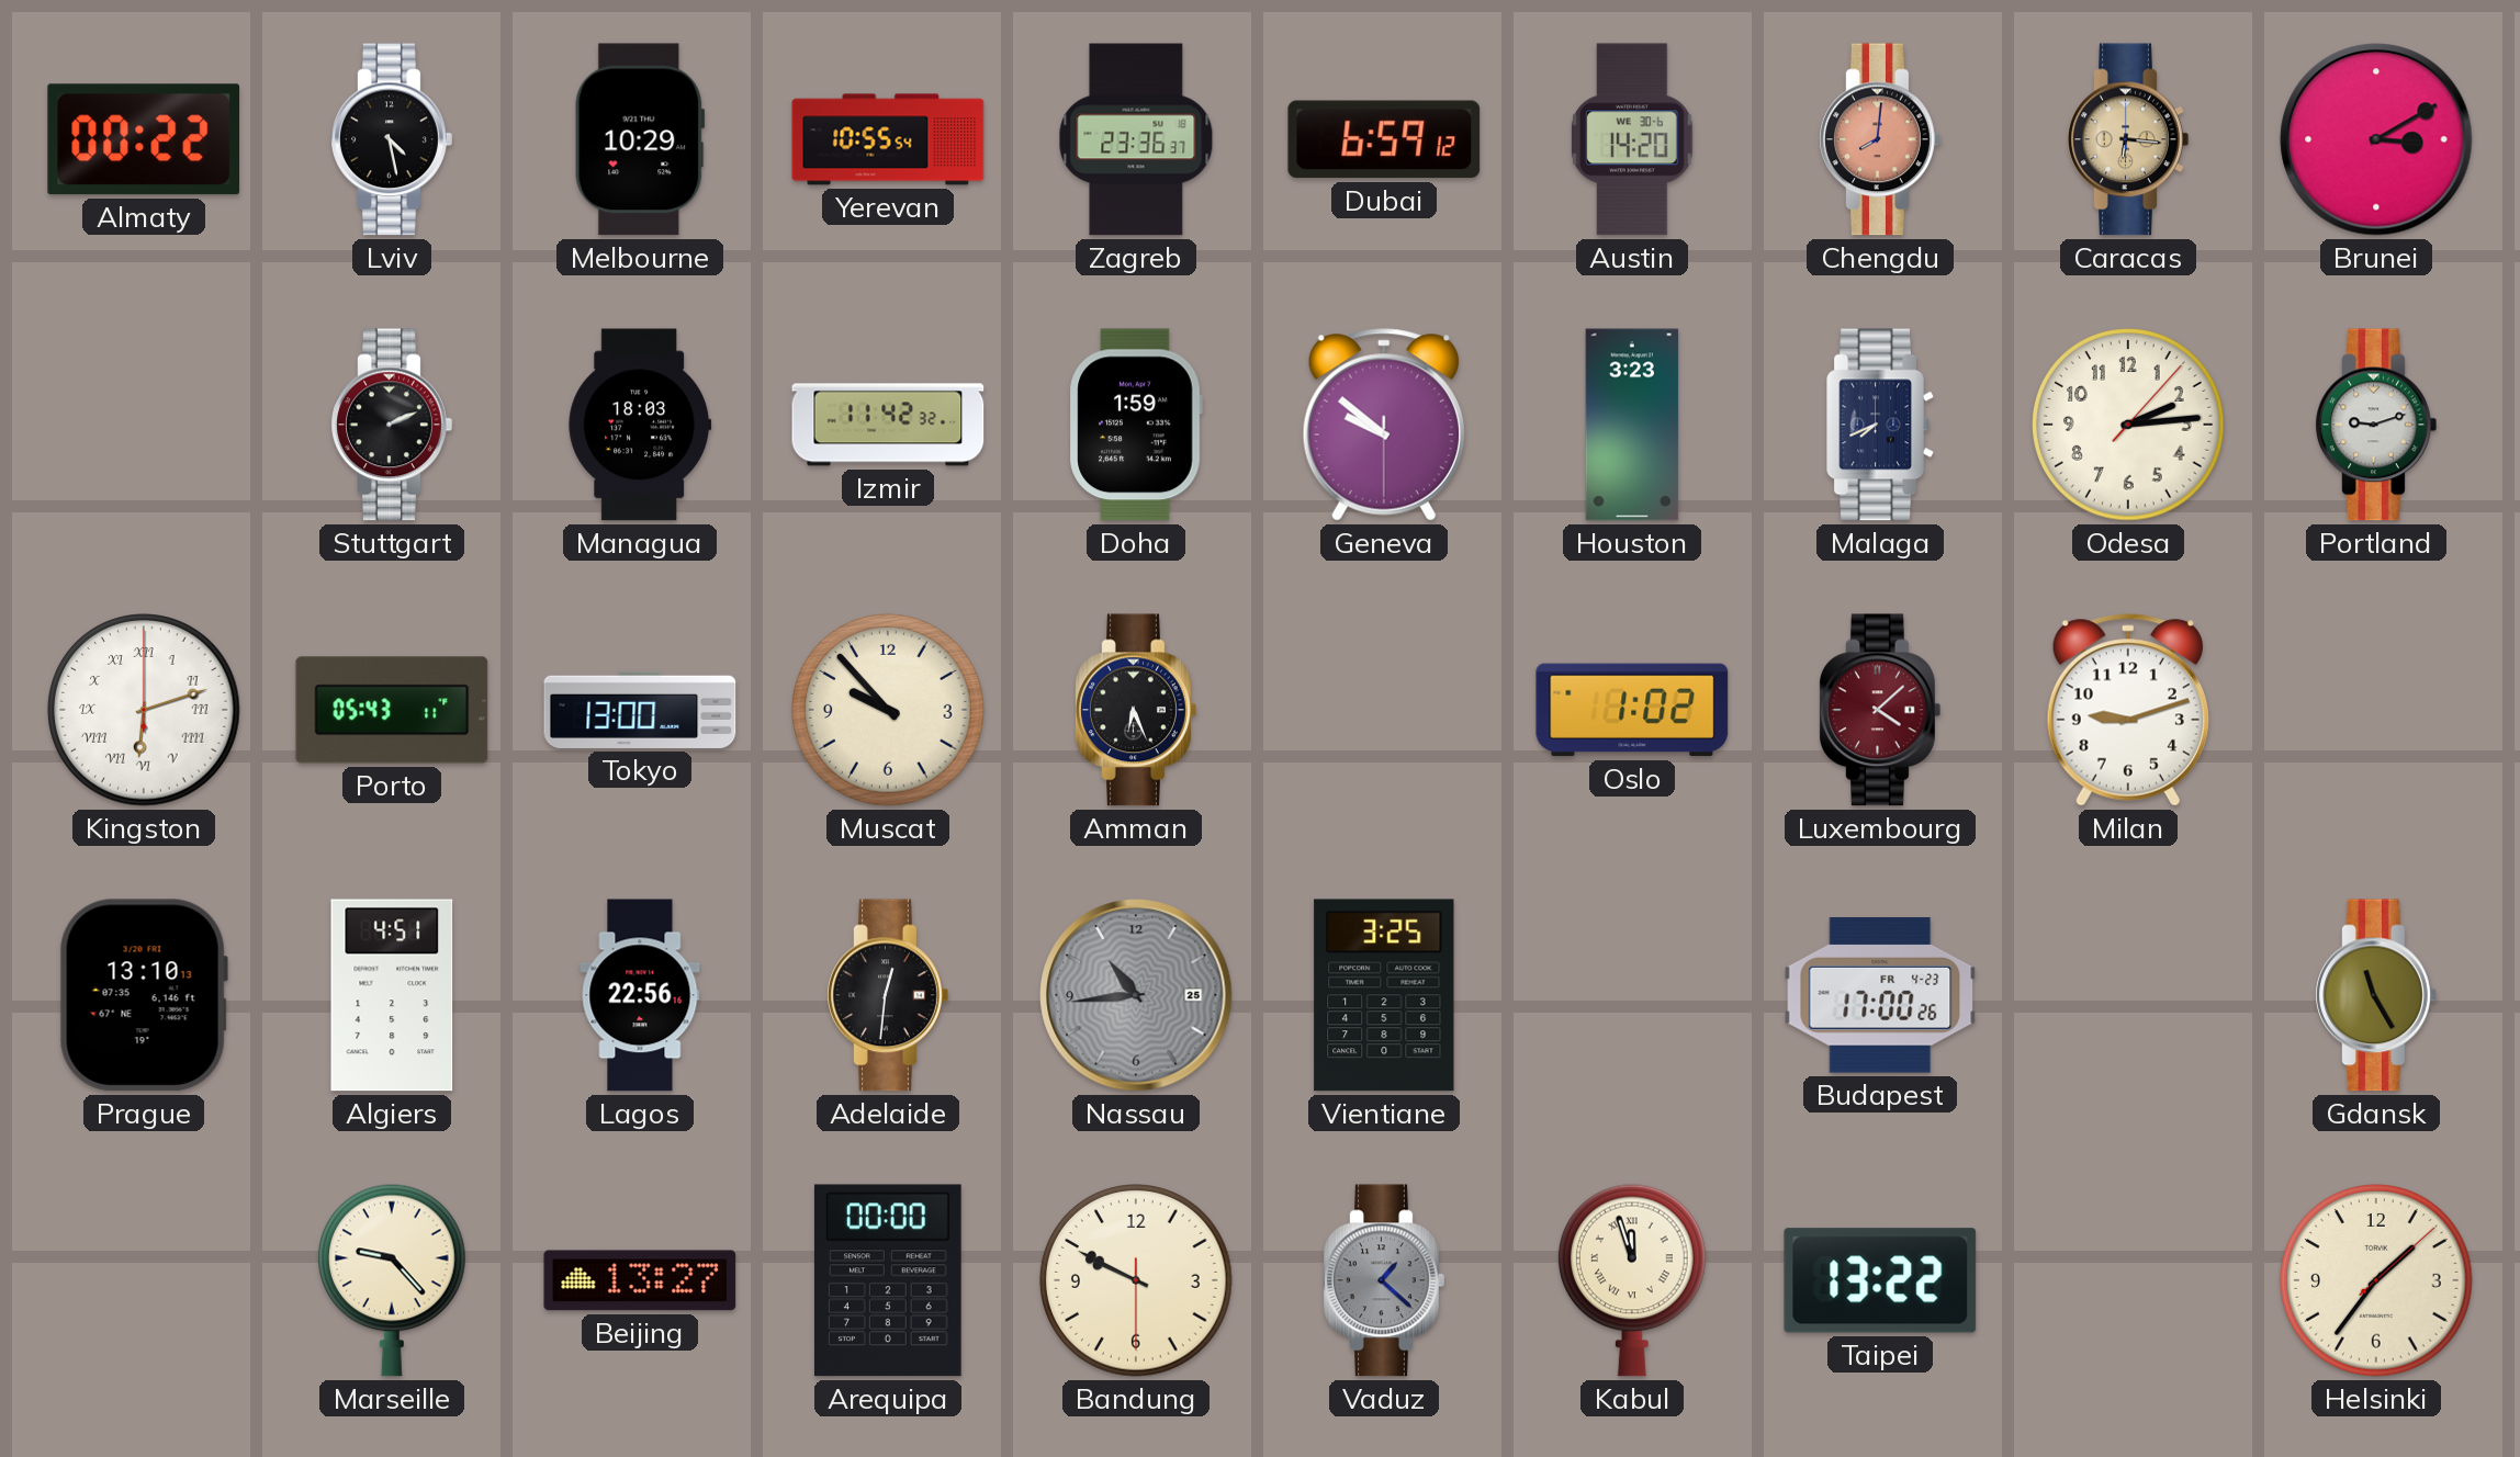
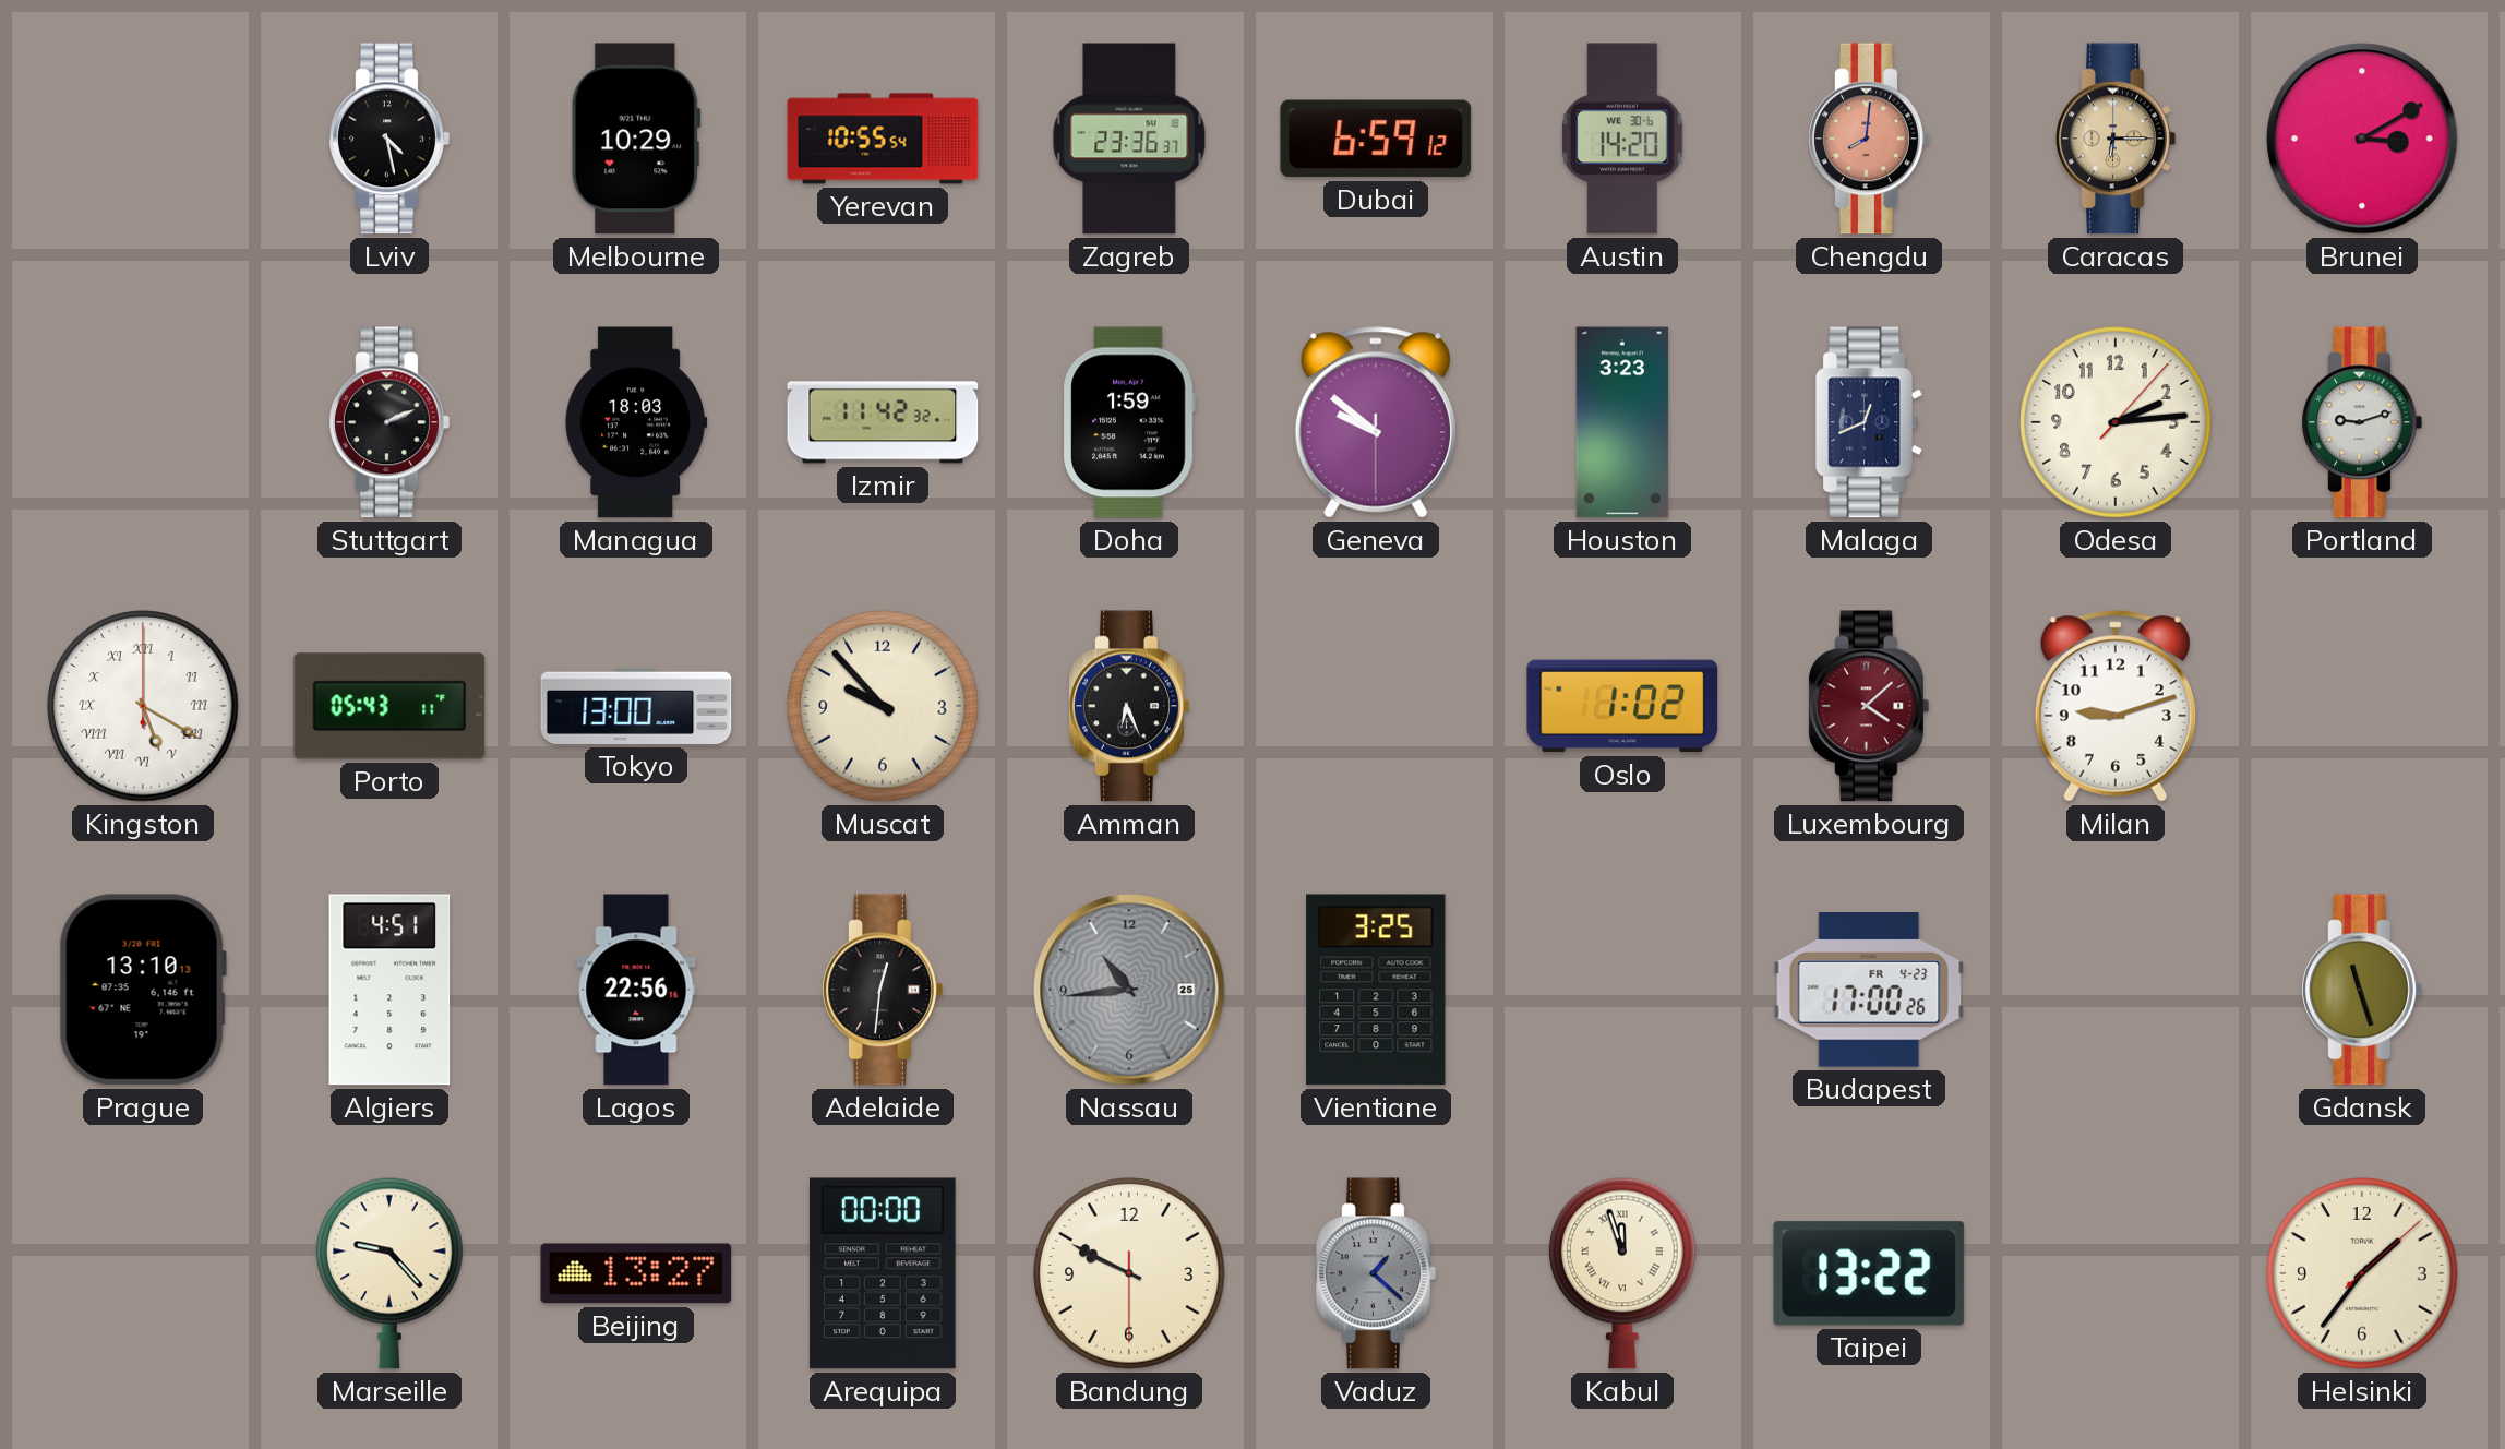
Almaty: 00:22 -> none (144, 139)
Caracas: 6:16 -> 6:15 (2116, 139)
Malaga: 7:41 -> 12:41 (1869, 422)
Kingston: 6:12 -> 5:20 (143, 706)
Gdansk: 11:25 -> 11:27 (2362, 990)
